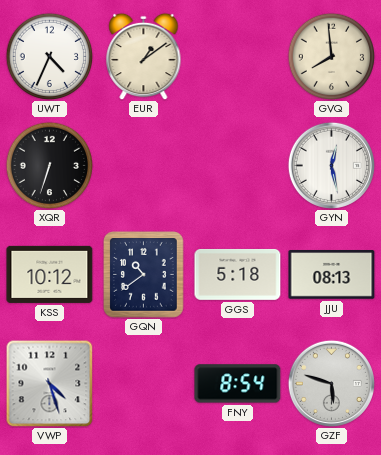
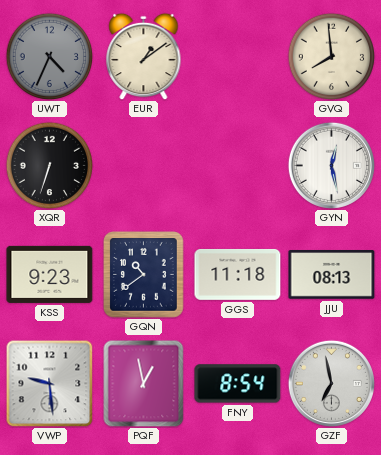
UWT dial: white -> grey (49, 56)
KSS: 10:12 -> 9:23 (50, 274)
GGS: 5:18 -> 11:18 (238, 274)
VWP: 4:27 -> 9:29 (49, 383)
PQF: none -> 12:58 (144, 383)
GZF: 5:48 -> 6:58 (331, 383)
